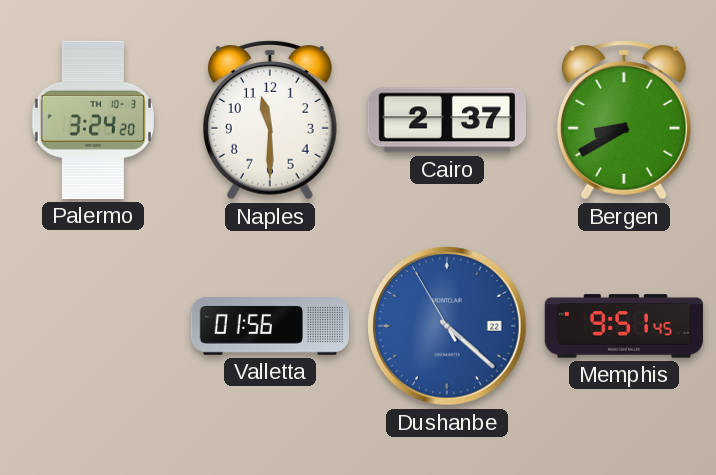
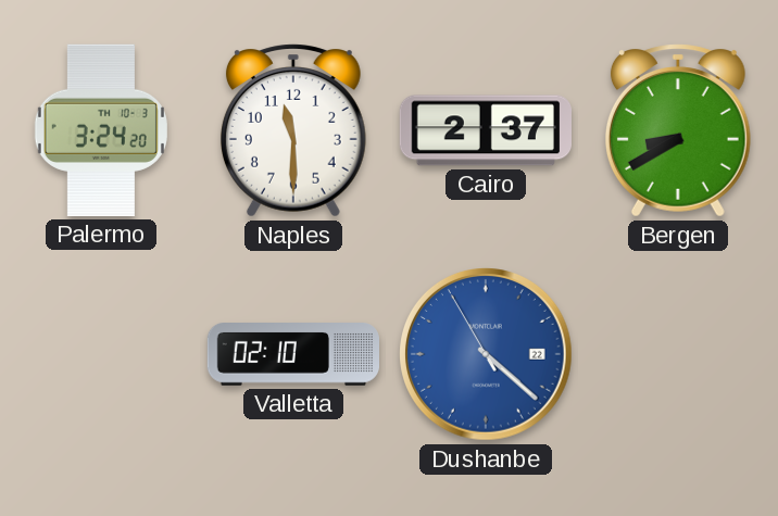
Valletta: 01:56 -> 02:10 (292, 355)
Memphis: 9:51 -> none (624, 326)
